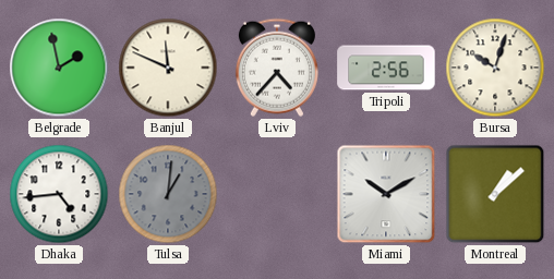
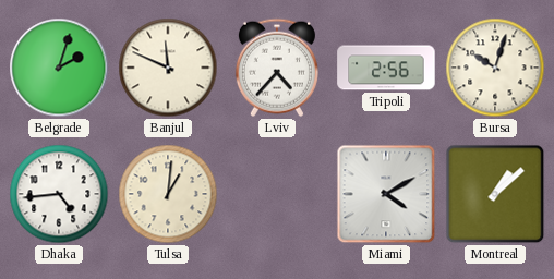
Belgrade: 1:58 -> 2:03 (59, 68)
Tulsa dial: grey -> cream (168, 194)
Miami: 10:10 -> 4:10 (386, 194)
